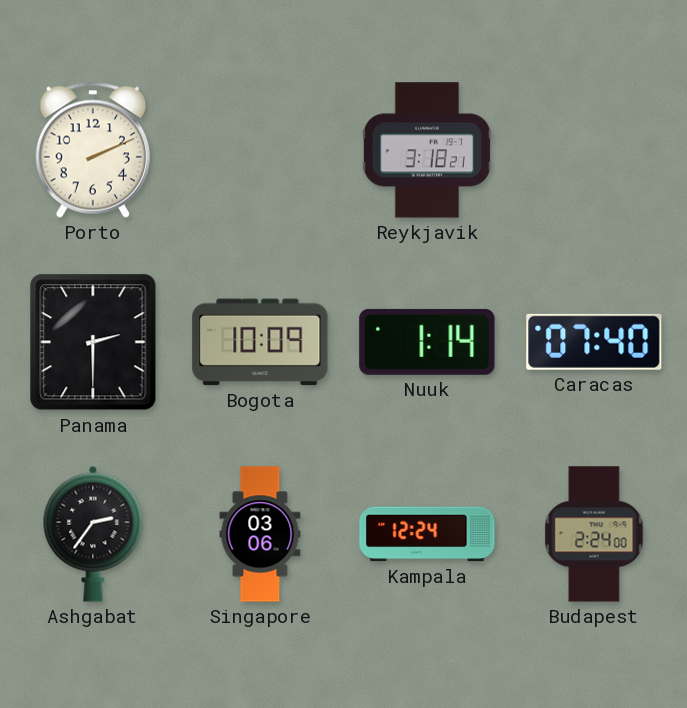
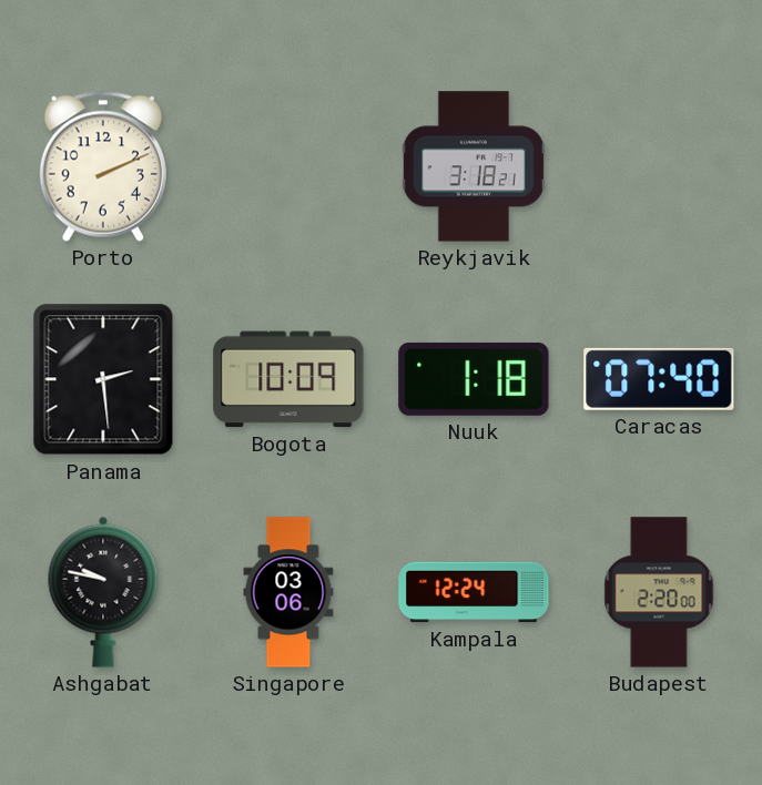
Panama: 2:30 -> 2:29 (103, 379)
Nuuk: 1:14 -> 1:18 (474, 379)
Ashgabat: 2:36 -> 9:47 (103, 592)
Budapest: 2:24 -> 2:20 (659, 592)
